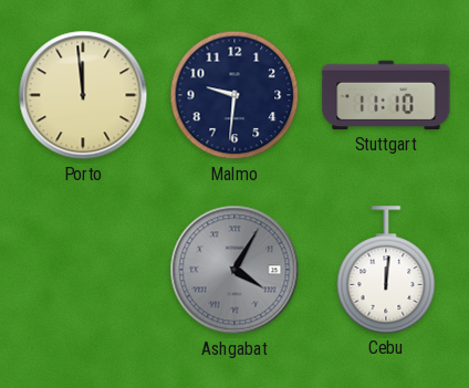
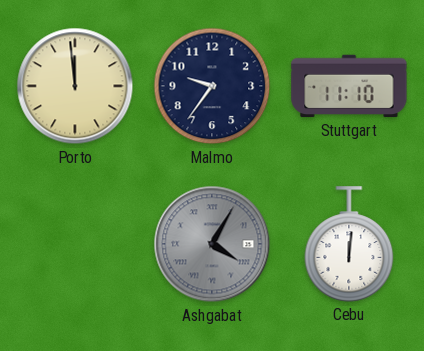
Malmo: 9:31 -> 9:36 (212, 86)
